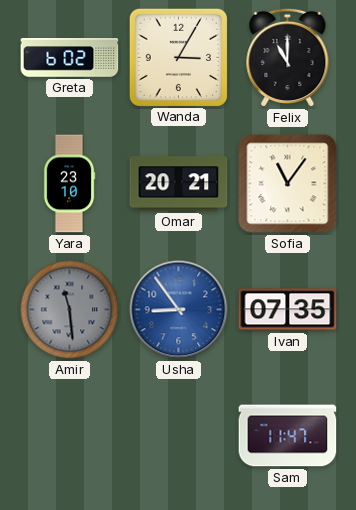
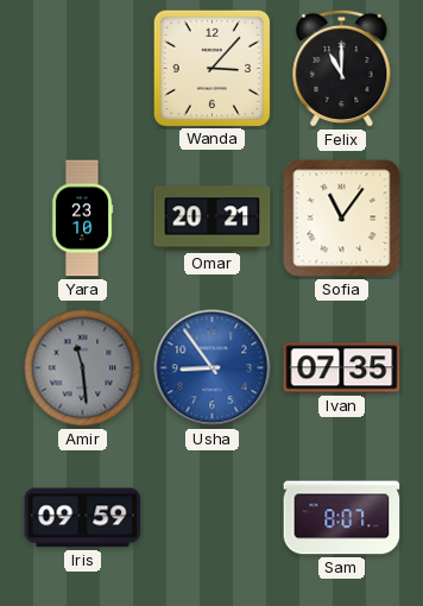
Greta: 6:02 -> none (70, 58)
Wanda: 3:05 -> 3:07 (211, 68)
Iris: none -> 09:59 (83, 518)
Sam: 11:47 -> 8:07 (342, 518)
